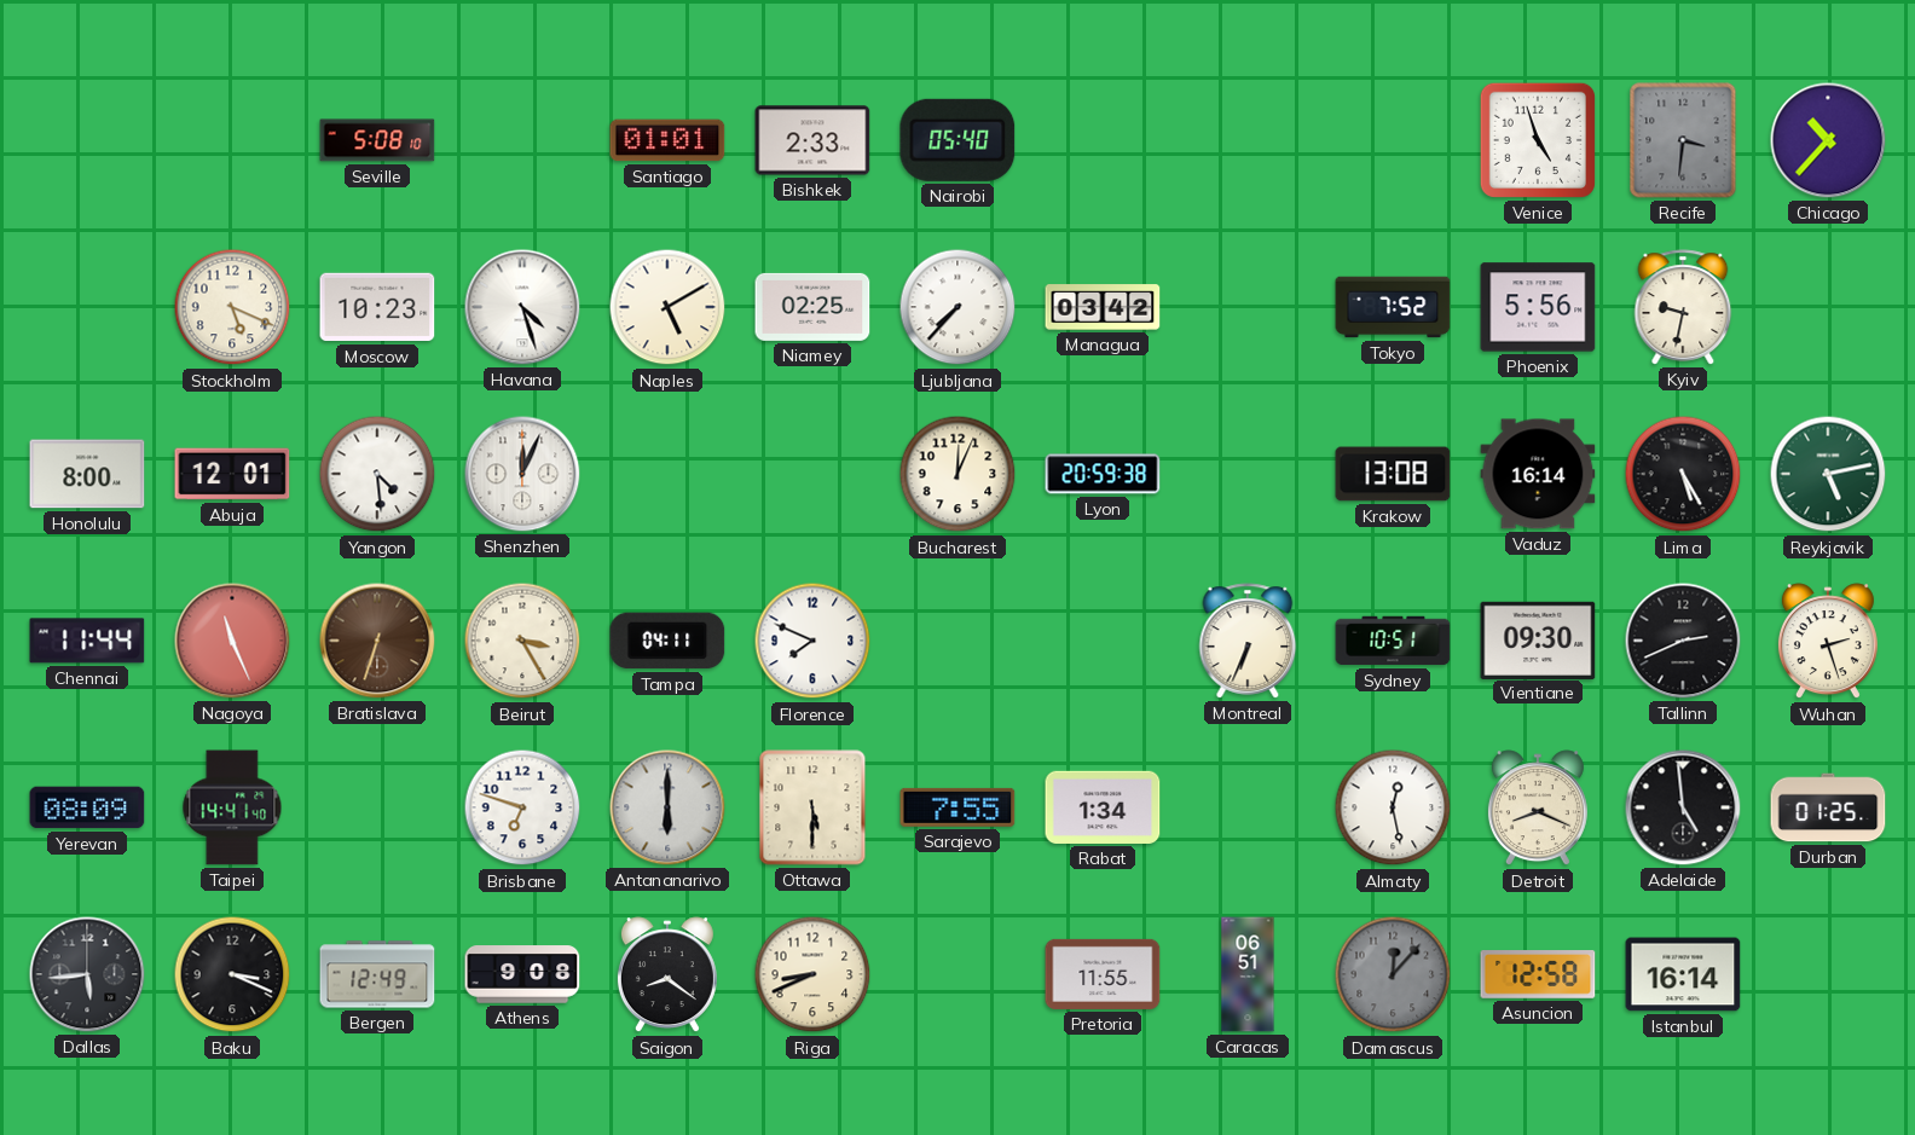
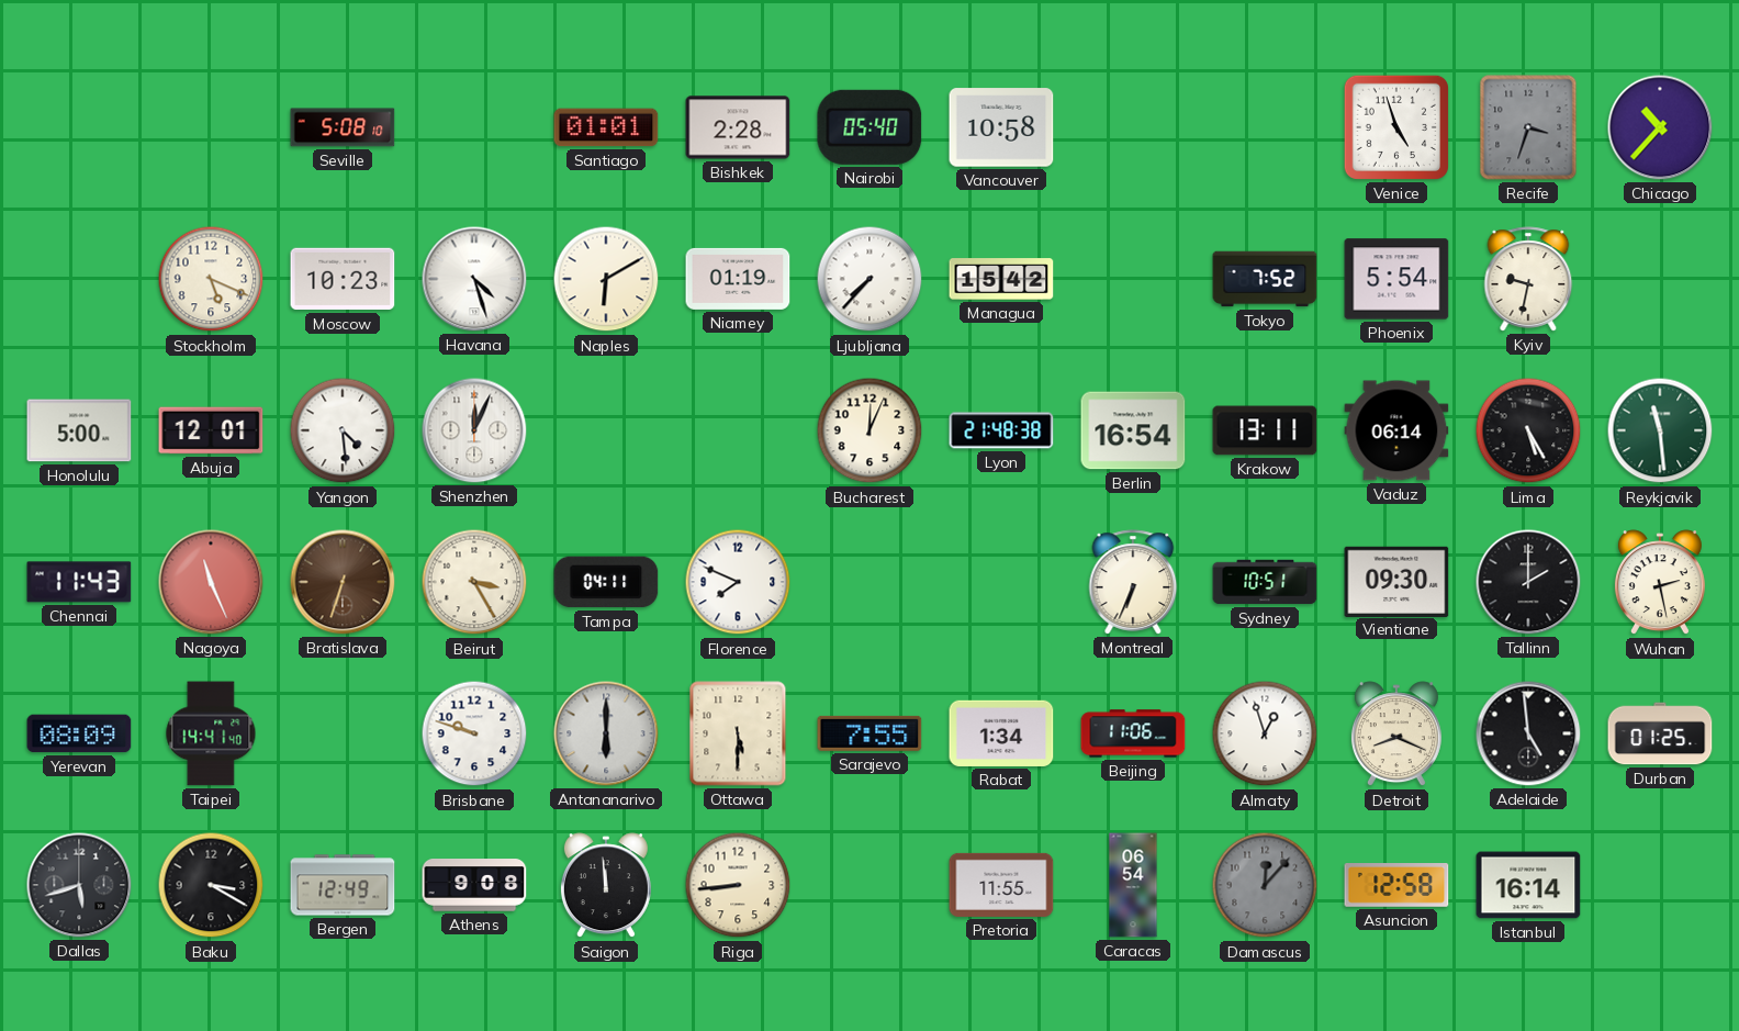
Bishkek: 2:33 -> 2:28 (738, 127)
Vancouver: none -> 10:58 (1001, 127)
Recife: 3:31 -> 3:33 (1528, 127)
Naples: 5:10 -> 6:10 (606, 279)
Niamey: 02:25 -> 01:19 (738, 279)
Managua: 03:42 -> 15:42 (1001, 279)
Phoenix: 5:56 -> 5:54 (1396, 279)
Honolulu: 8:00 -> 5:00 (79, 430)
Lyon: 20:59 -> 21:48 (1001, 430)
Berlin: none -> 16:54 (1133, 430)
Krakow: 13:08 -> 13:11 (1265, 430)
Vaduz: 16:14 -> 06:14 (1396, 430)
Reykjavik: 5:13 -> 11:29 (1660, 430)
Chennai: 11:44 -> 11:43 (79, 582)
Tallinn: 2:41 -> 2:00 (1528, 582)
Wuhan: 2:27 -> 2:28 (1660, 583)
Brisbane: 6:48 -> 9:48 (474, 733)
Beijing: none -> 11:06 (1133, 733)
Almaty: 12:28 -> 12:57 (1265, 733)
Dallas: 5:44 -> 5:42 (79, 885)
Baku: 3:19 -> 3:20 (211, 885)
Saigon: 8:21 -> 11:59 (606, 886)
Riga: 8:41 -> 8:44 (738, 885)
Caracas: 06:51 -> 06:54 (1133, 885)
